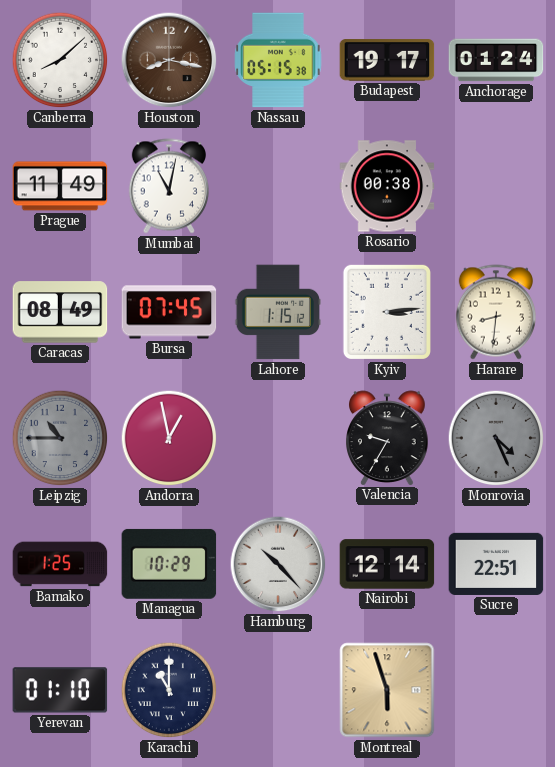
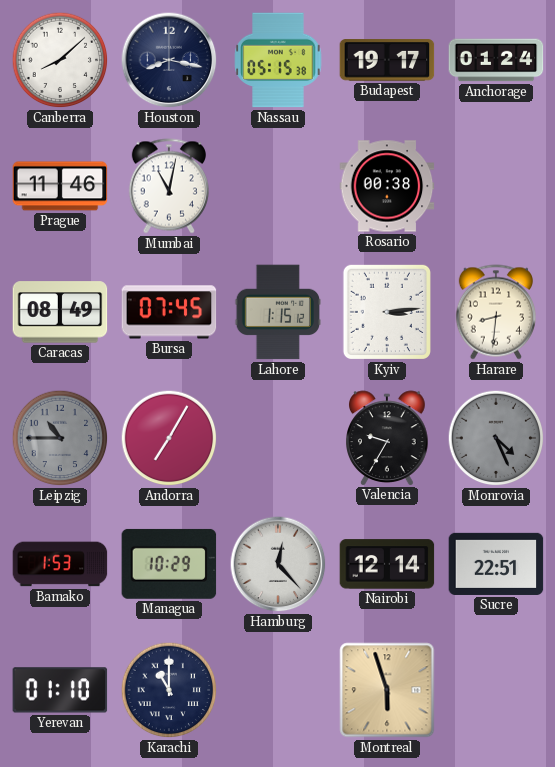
Houston dial: brown -> navy (169, 60)
Prague: 11:49 -> 11:46 (60, 186)
Andorra: 12:58 -> 7:05 (169, 438)
Bamako: 1:25 -> 1:53 (60, 564)
Hamburg: 10:23 -> 12:23 (278, 564)
